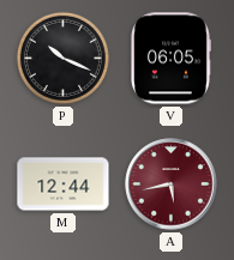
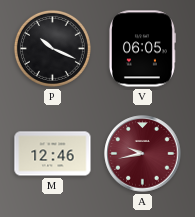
M: 12:44 -> 12:46 (53, 154)
A: 5:43 -> 9:43 (143, 154)
